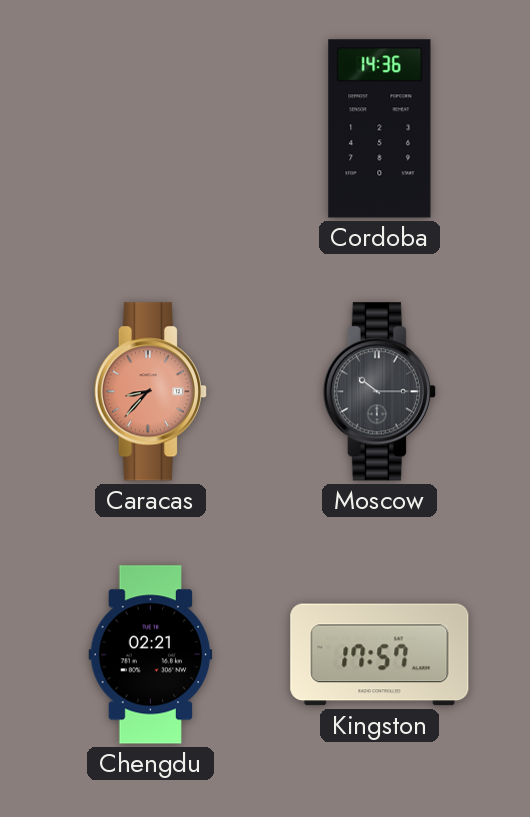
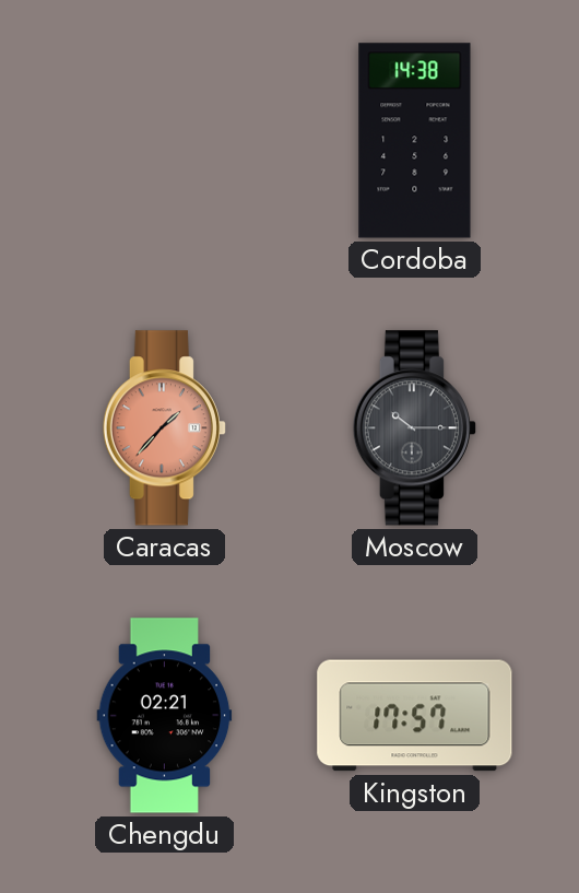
Cordoba: 14:36 -> 14:38 (415, 141)
Caracas: 8:37 -> 1:37 (164, 428)
